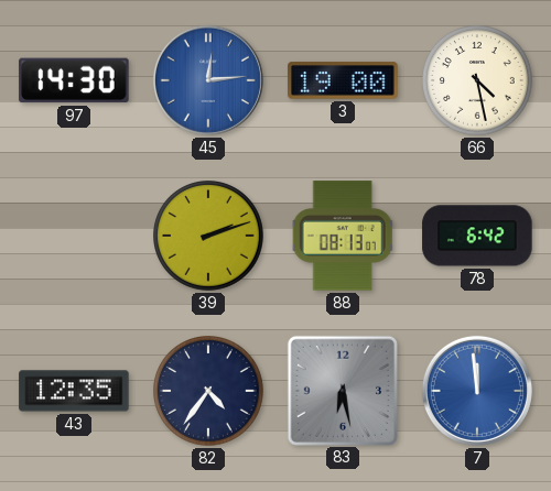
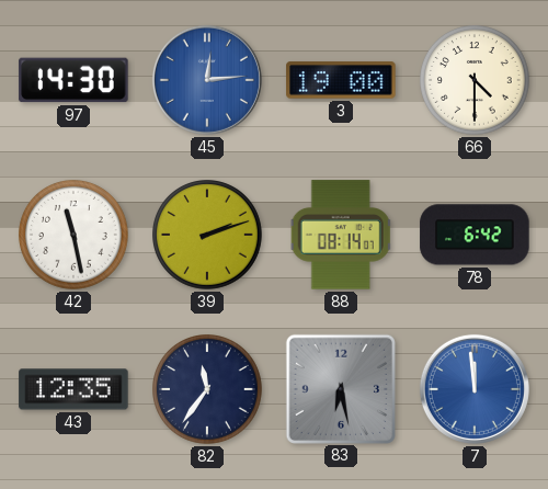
66: 4:28 -> 4:30 (476, 81)
42: none -> 11:28 (75, 236)
88: 08:13 -> 08:14 (341, 235)
82: 4:36 -> 11:36 (208, 390)
